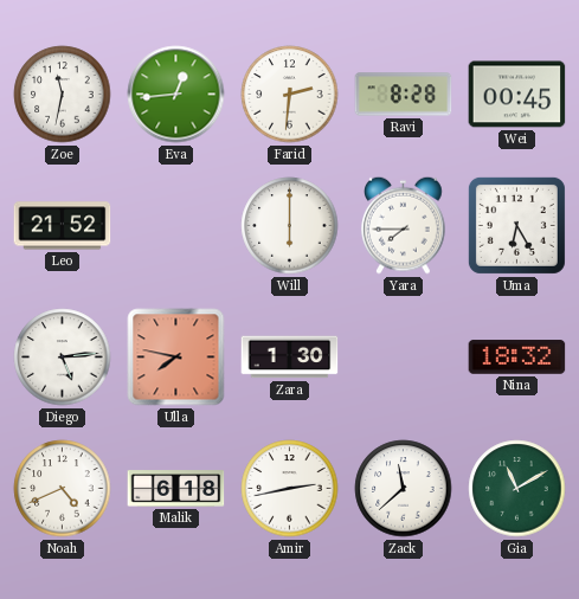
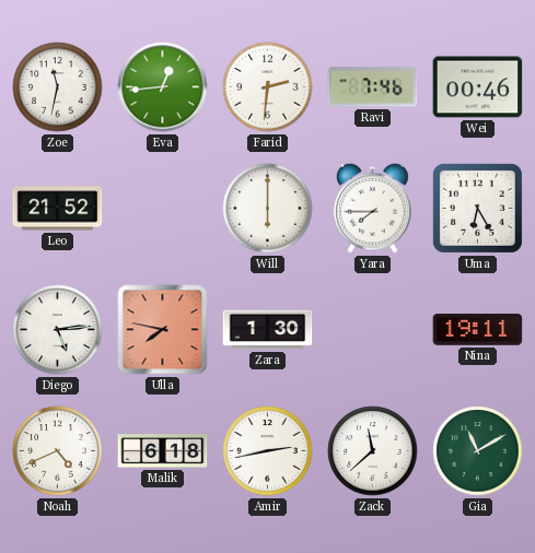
Ravi: 8:28 -> 7:46 (373, 87)
Wei: 00:45 -> 00:46 (478, 87)
Nina: 18:32 -> 19:11 (478, 330)
